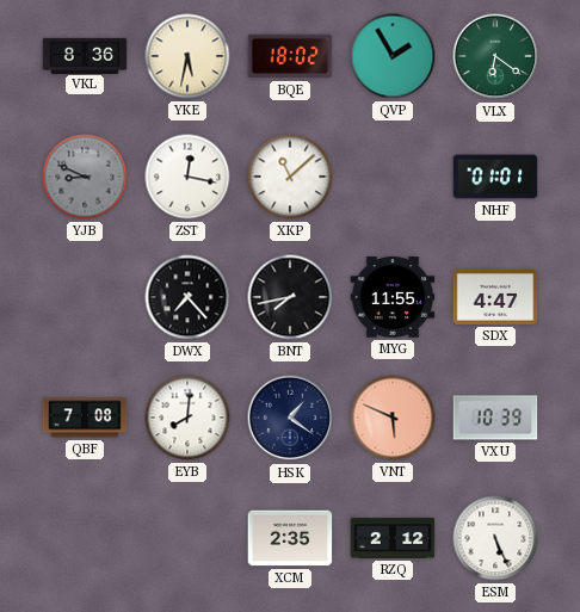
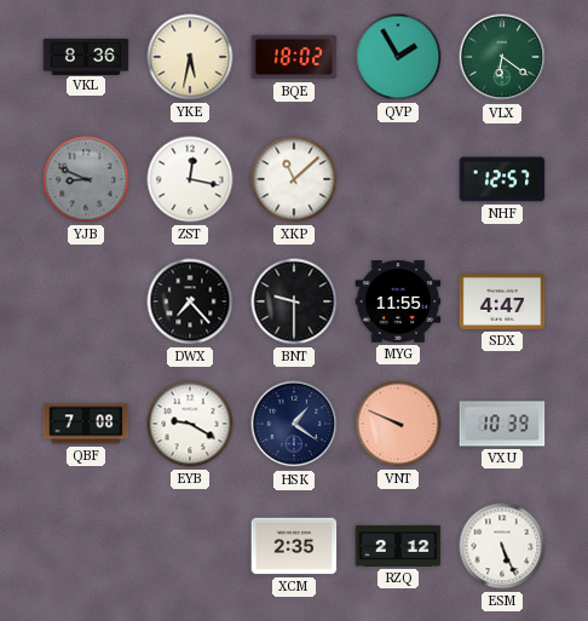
NHF: 01:01 -> 12:57 (502, 179)
BNT: 7:43 -> 9:30 (294, 301)
EYB: 8:01 -> 9:20 (190, 424)
VNT: 5:49 -> 9:49 (398, 424)
